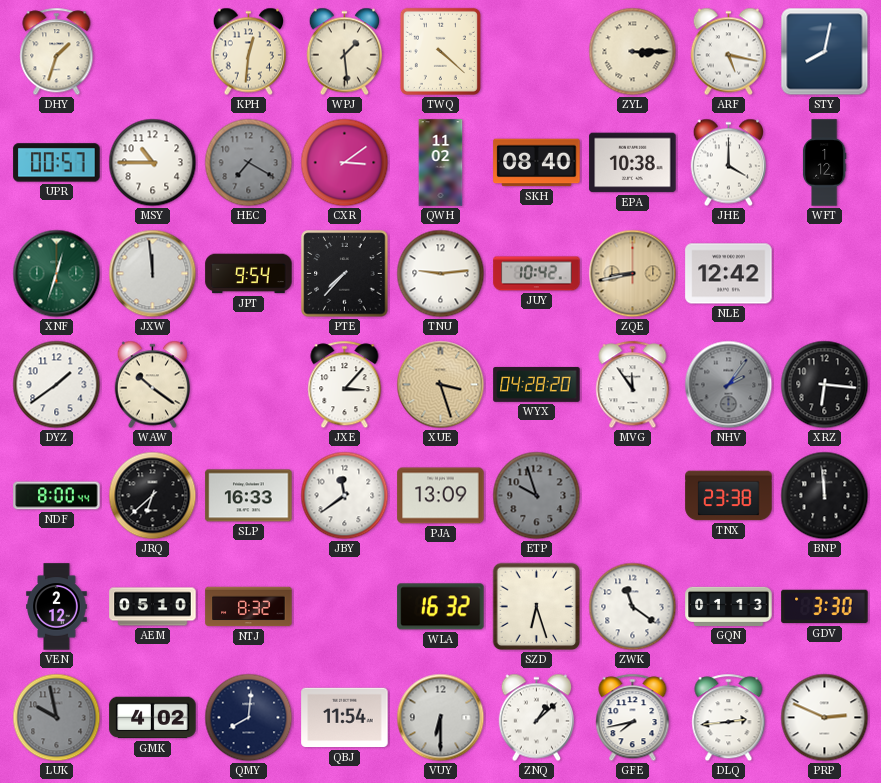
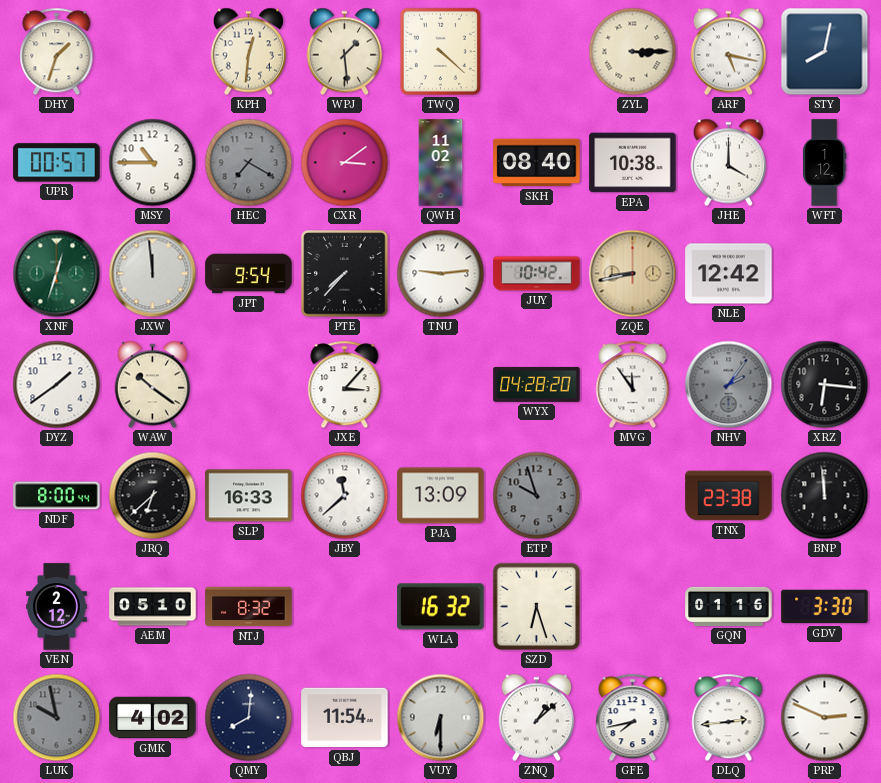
XUE: 3:27 -> none (441, 385)
JBY: 11:39 -> 11:38 (345, 496)
ZWK: 11:21 -> none (633, 607)
GQN: 01:13 -> 01:16 (729, 606)
